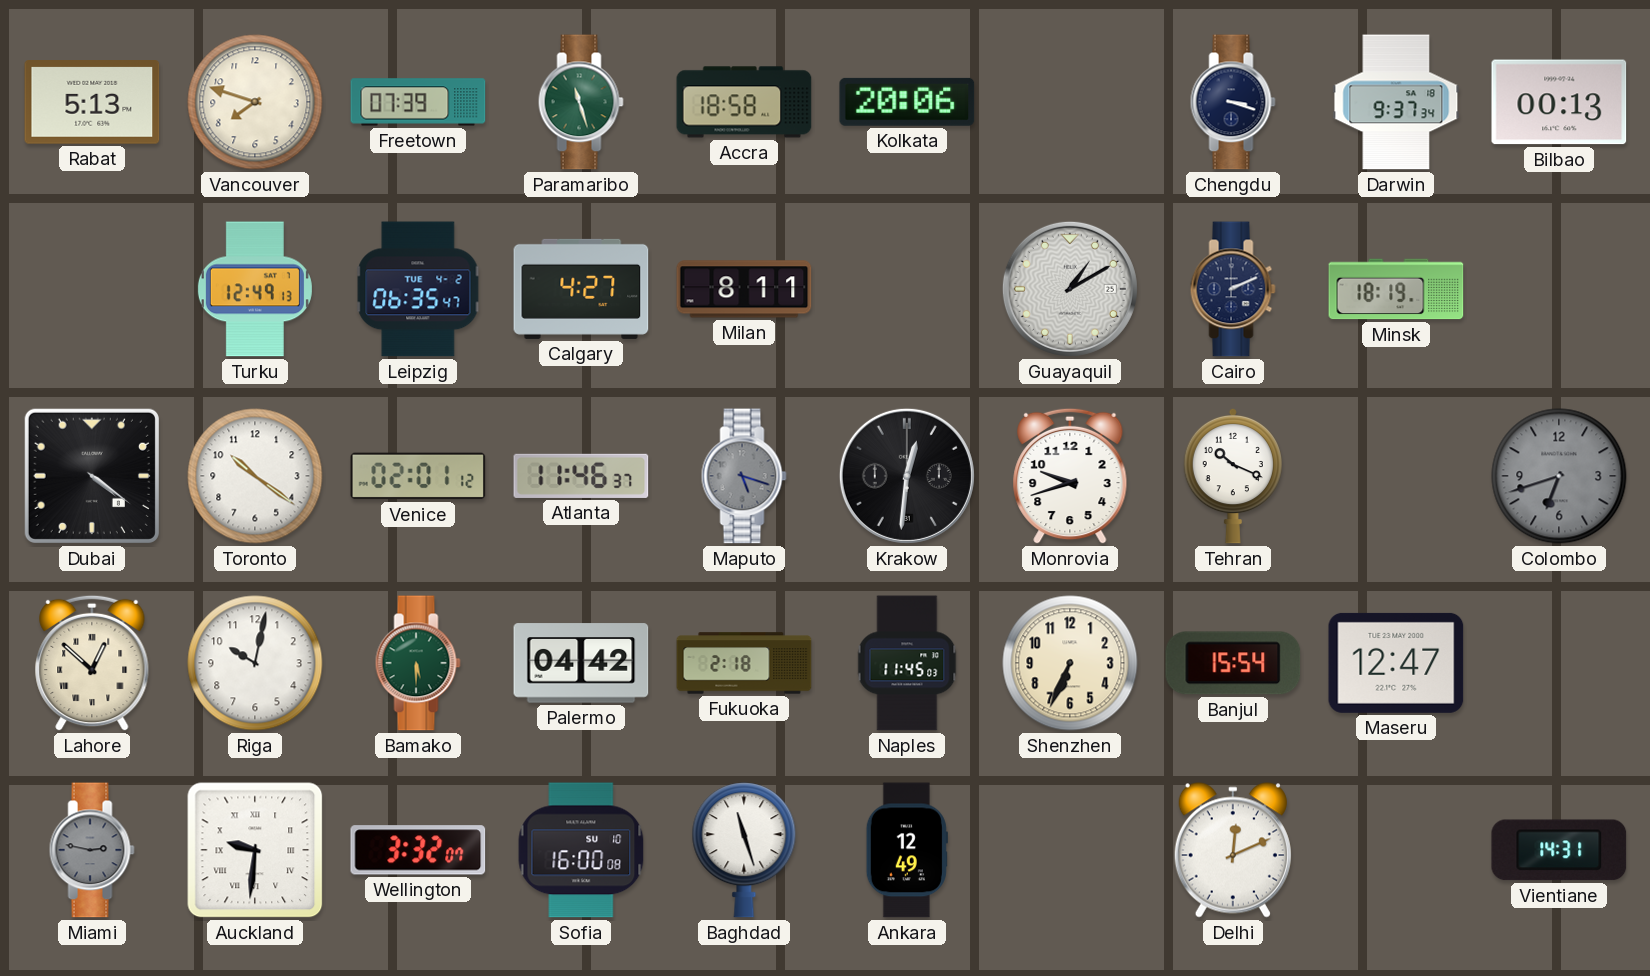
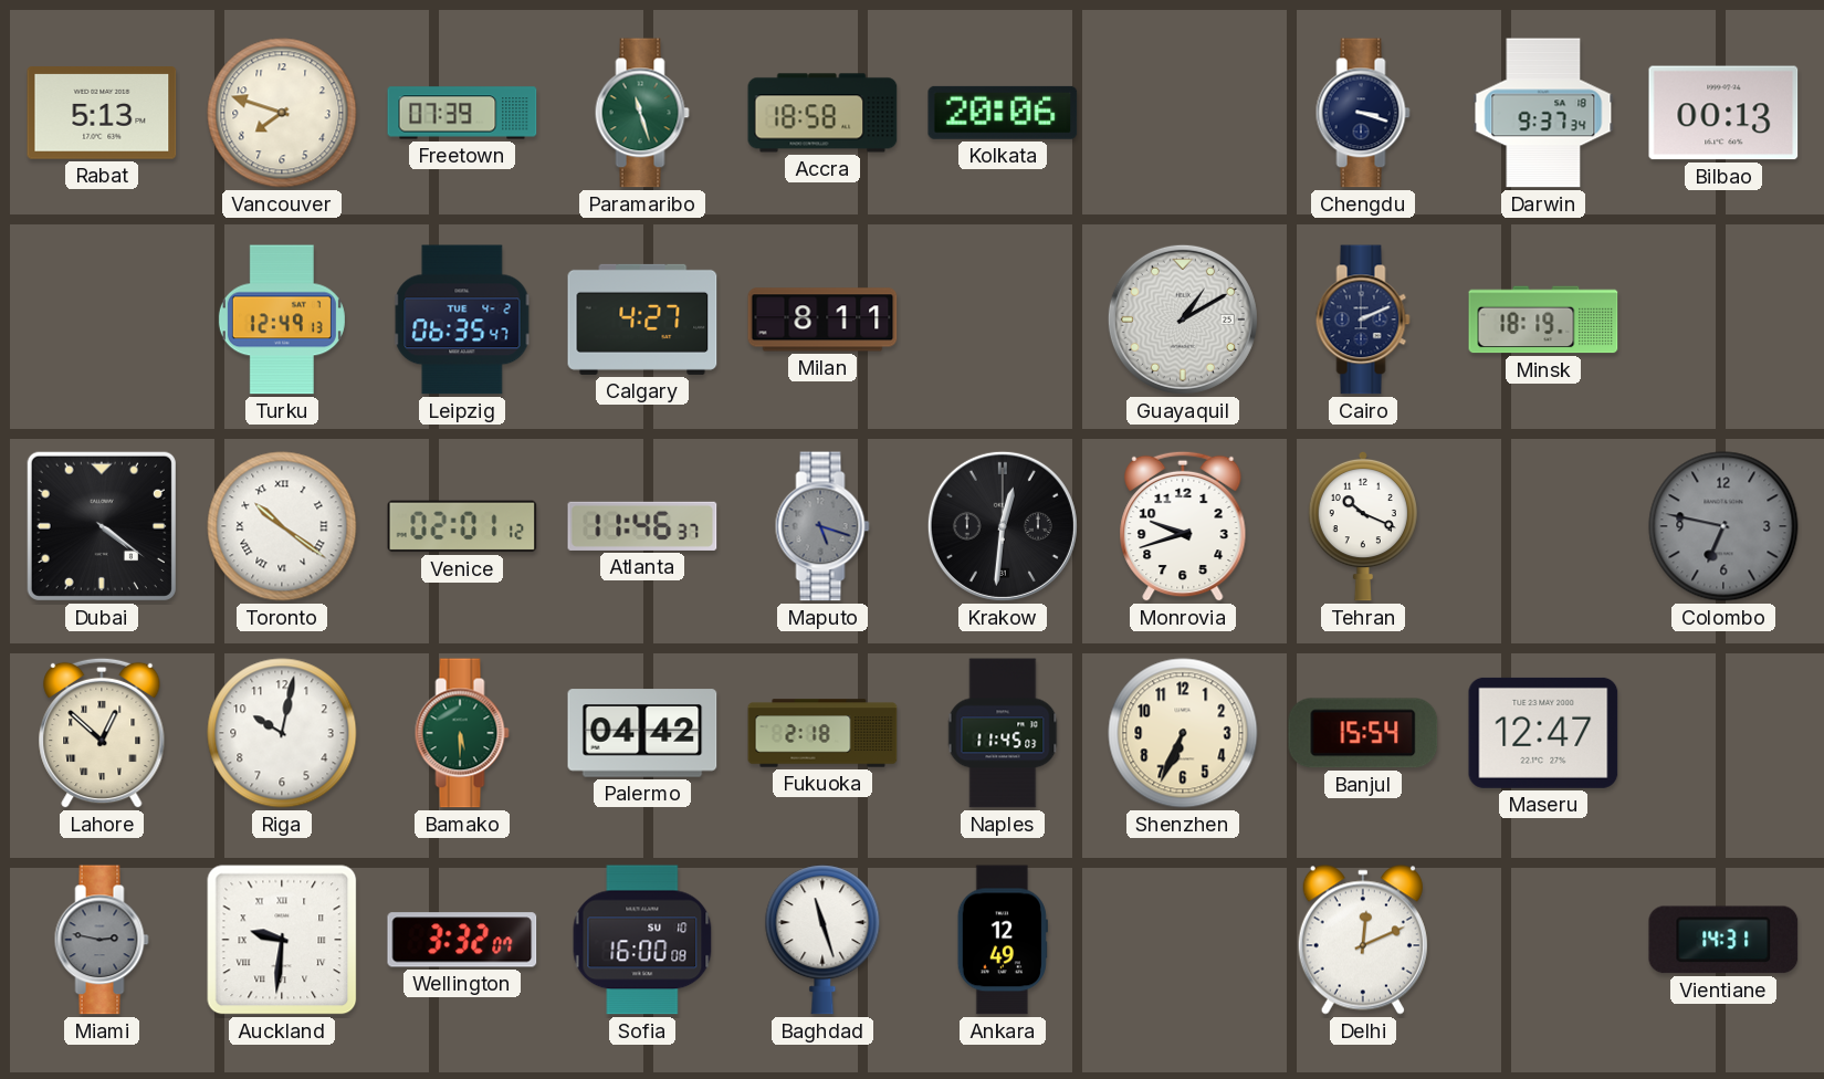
Toronto numerals: Arabic -> Roman (282, 526)
Colombo: 6:42 -> 6:47 (1723, 526)
